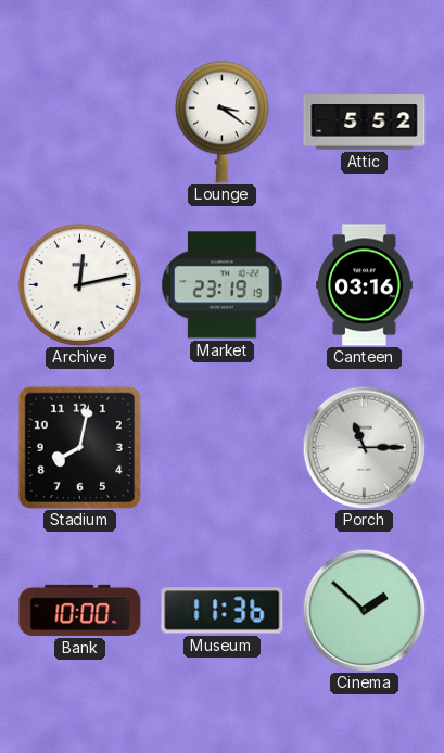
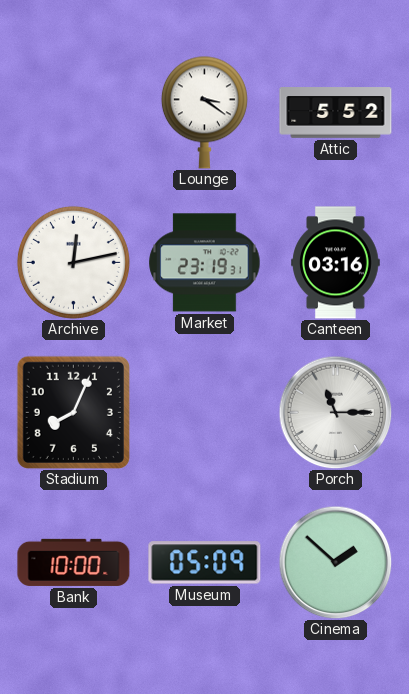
Market: 23:19:19 -> 23:19:31 (205, 263)
Stadium: 8:02 -> 8:04 (73, 412)
Museum: 11:36 -> 05:09 (205, 563)
